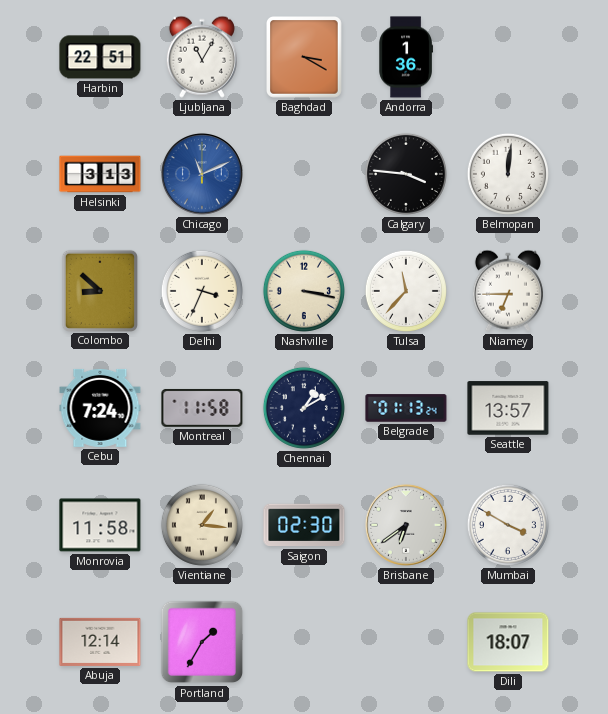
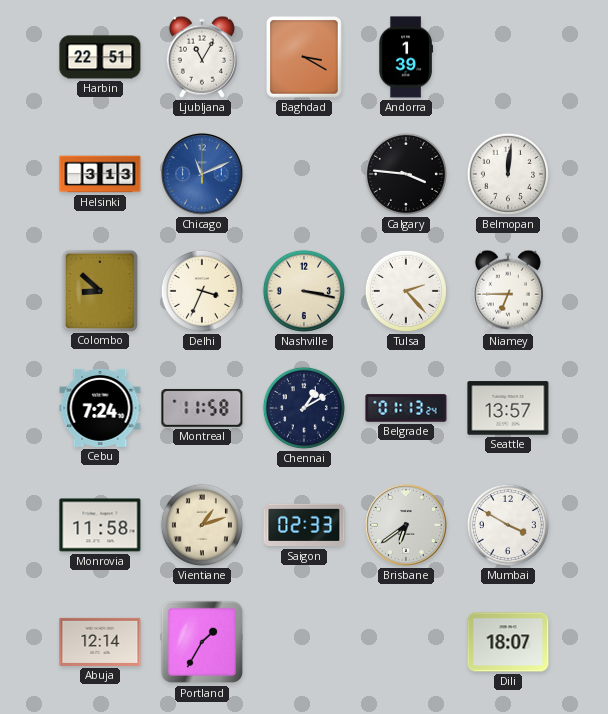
Andorra: 1:36 -> 1:39 (405, 57)
Tulsa: 11:37 -> 2:23 (406, 291)
Vientiane: 1:16 -> 1:12 (202, 525)
Saigon: 02:30 -> 02:33 (304, 525)
